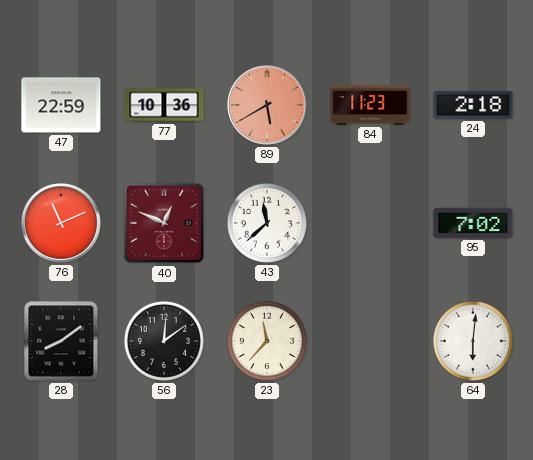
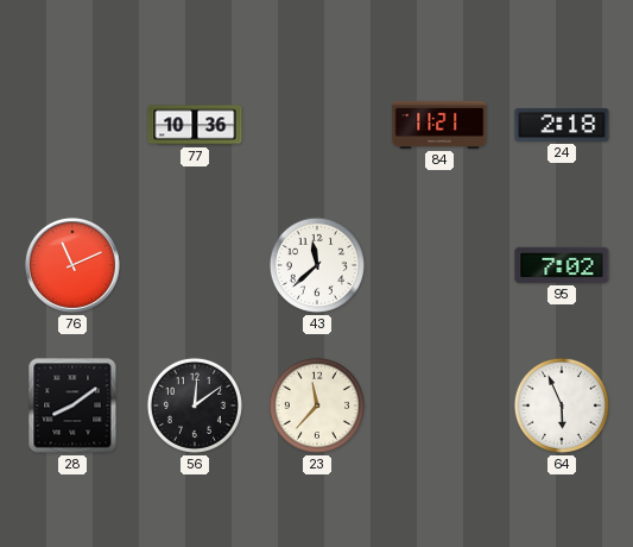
47: 22:59 -> none (61, 105)
89: 5:40 -> none (267, 105)
84: 11:23 -> 11:21 (439, 125)
40: 12:49 -> none (164, 223)
64: 6:01 -> 5:56 (562, 405)
